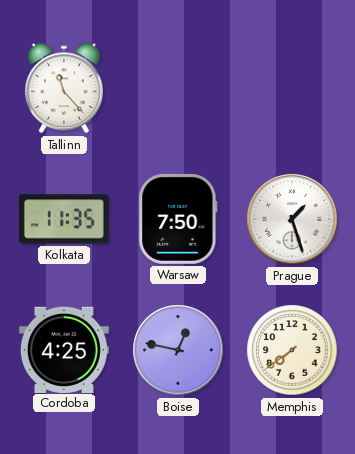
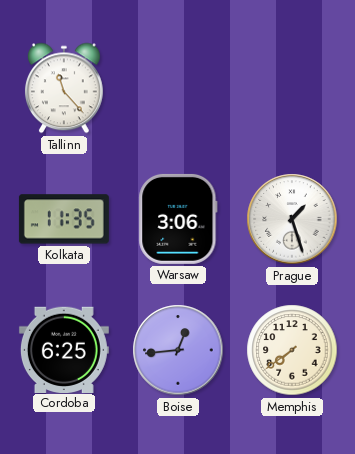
Warsaw: 7:50 -> 3:06 (178, 219)
Cordoba: 4:25 -> 6:25 (64, 349)
Boise: 12:47 -> 12:44 (178, 350)
